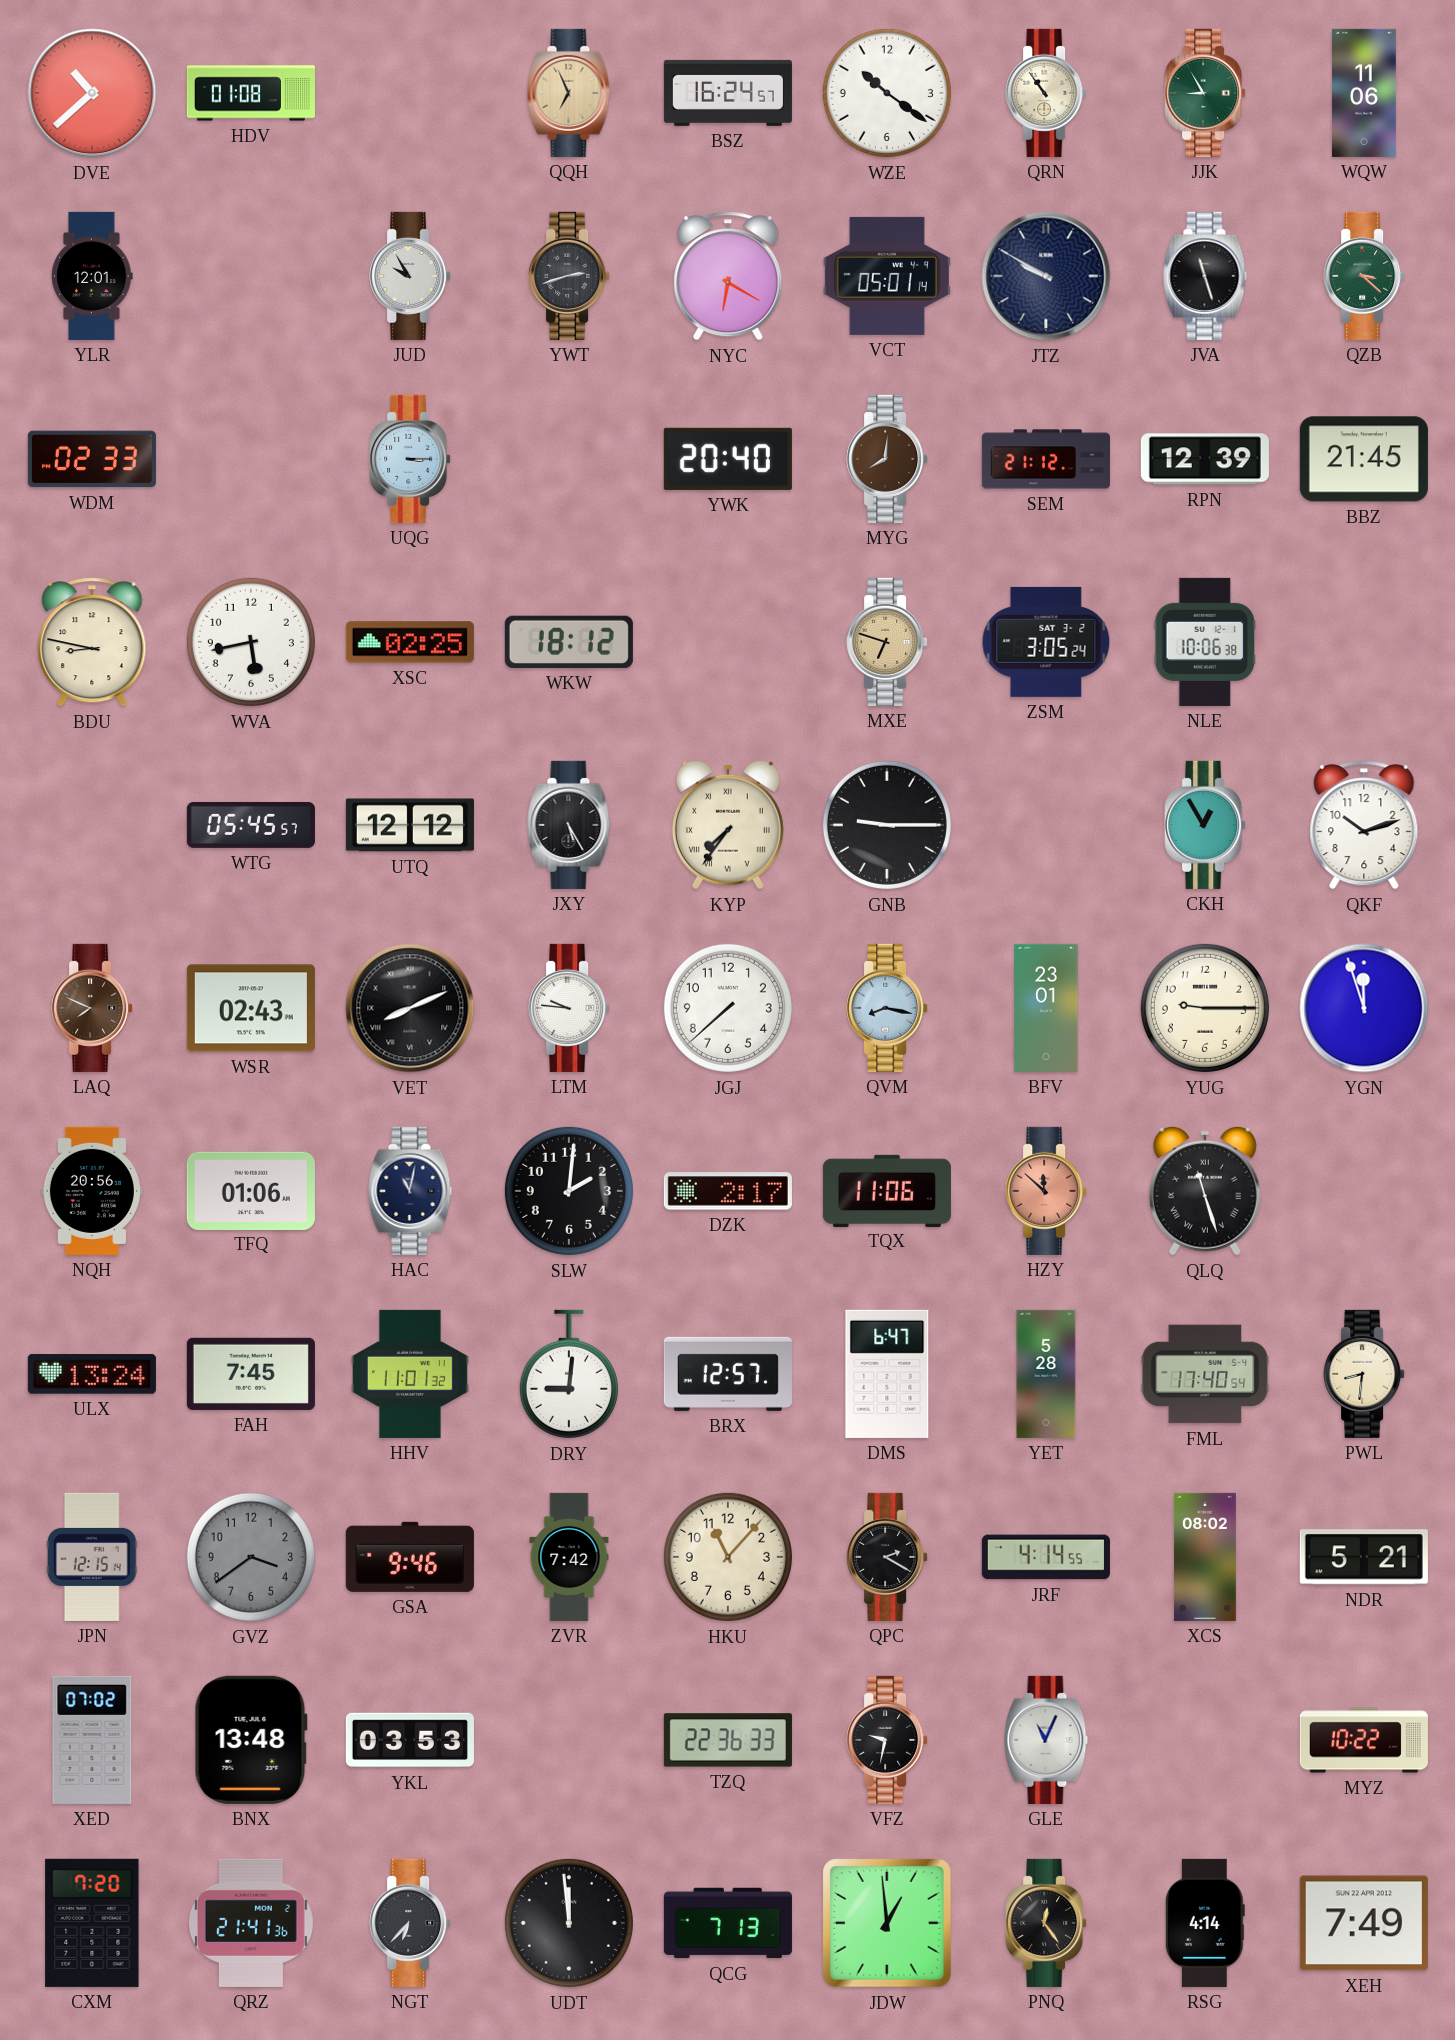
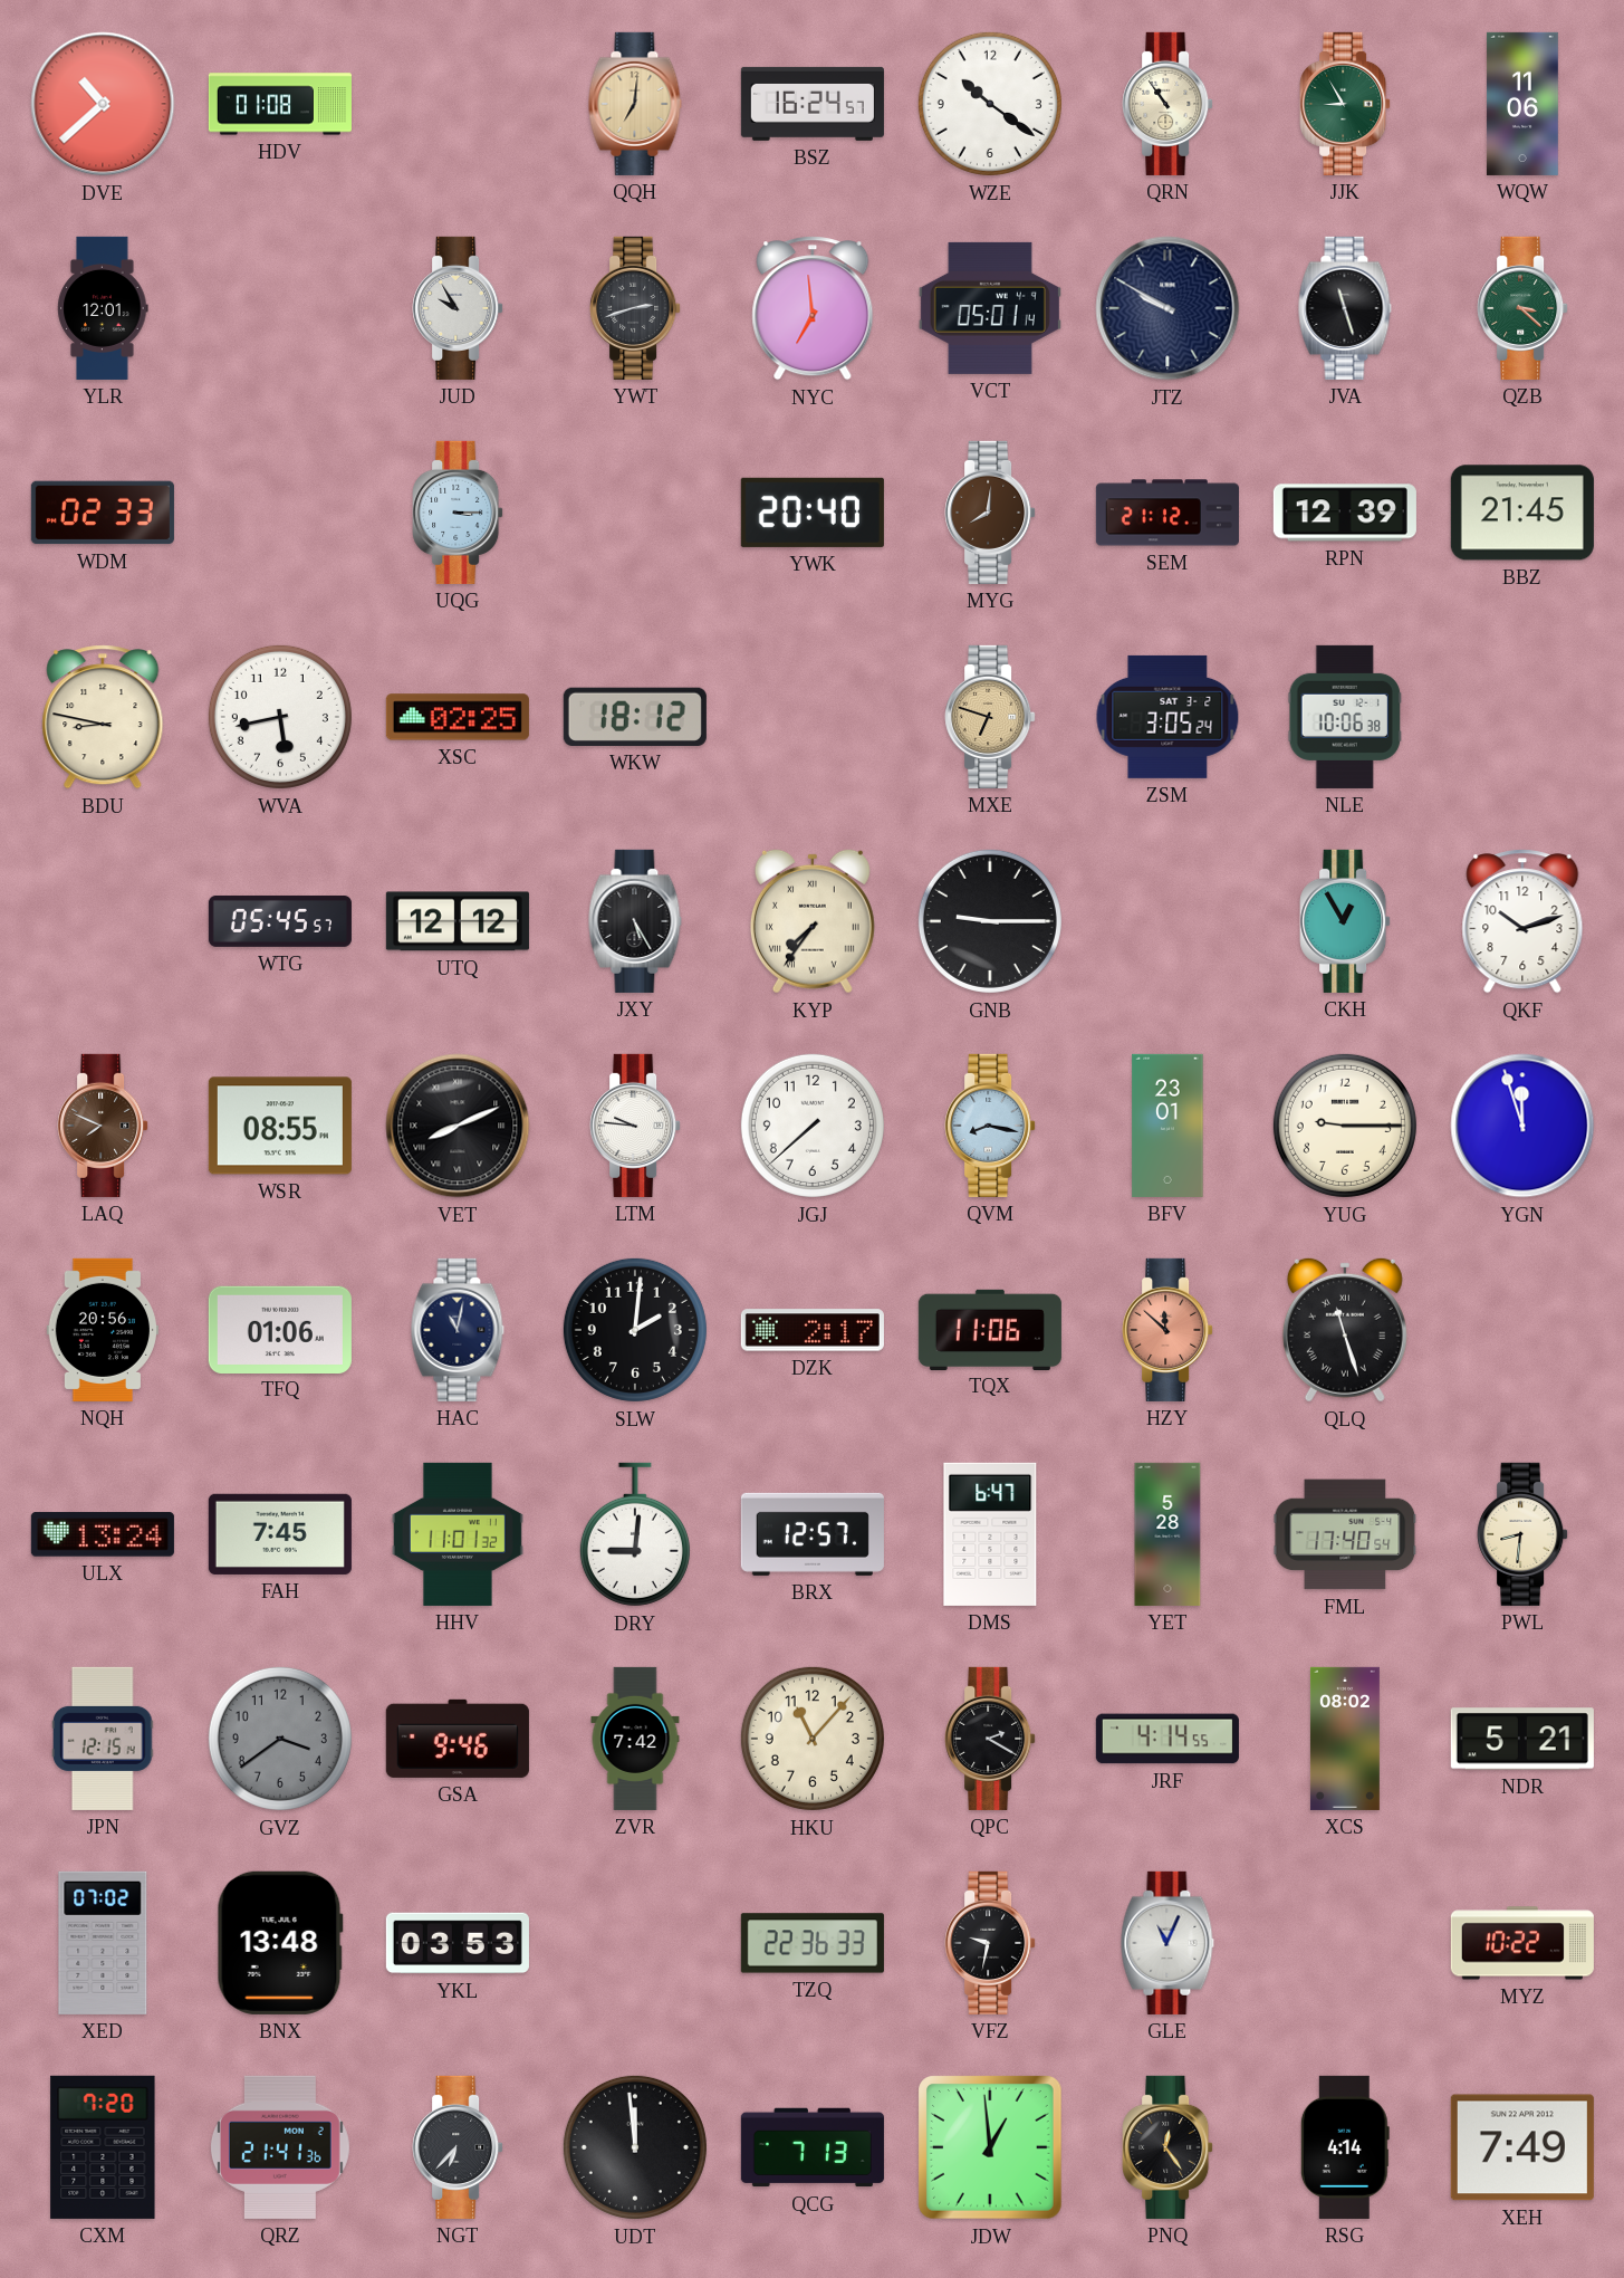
QQH: 6:56 -> 7:01 (635, 104)
NYC: 6:20 -> 6:59 (813, 308)
WSR: 02:43 -> 08:55 (280, 1126)
